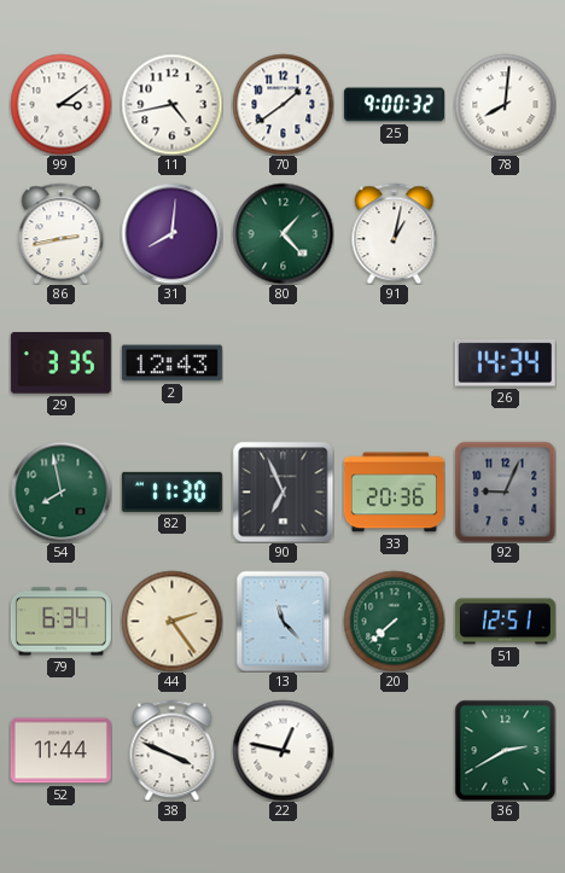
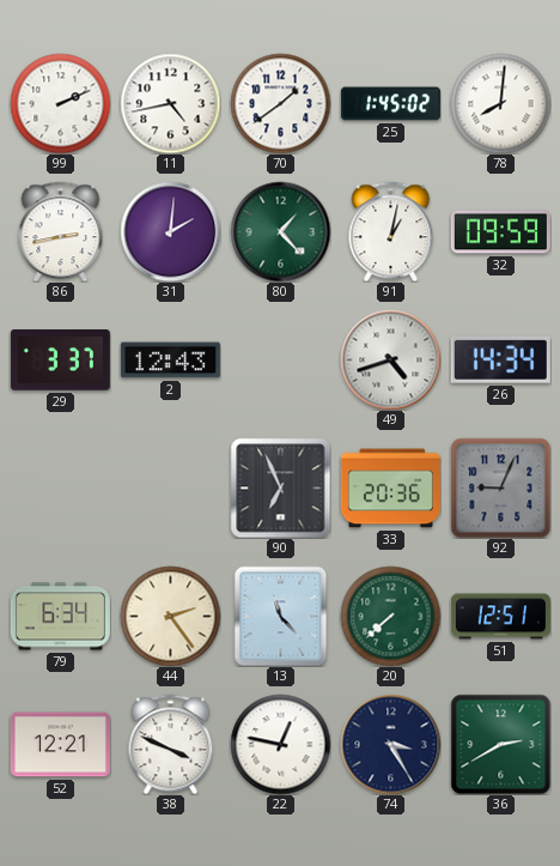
99: 3:09 -> 2:11 (60, 103)
25: 9:00 -> 1:45 (390, 104)
31: 8:01 -> 2:01 (170, 231)
32: none -> 09:59 (500, 232)
29: 3:35 -> 3:37 (60, 361)
49: none -> 4:42 (390, 359)
54: 7:58 -> none (60, 491)
82: 11:30 -> none (171, 491)
52: 11:44 -> 12:21 (60, 745)
74: none -> 3:25 (390, 744)
